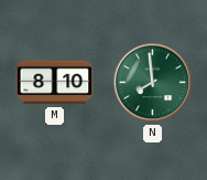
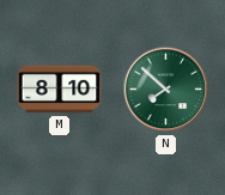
N: 7:59 -> 7:52 (166, 90)
